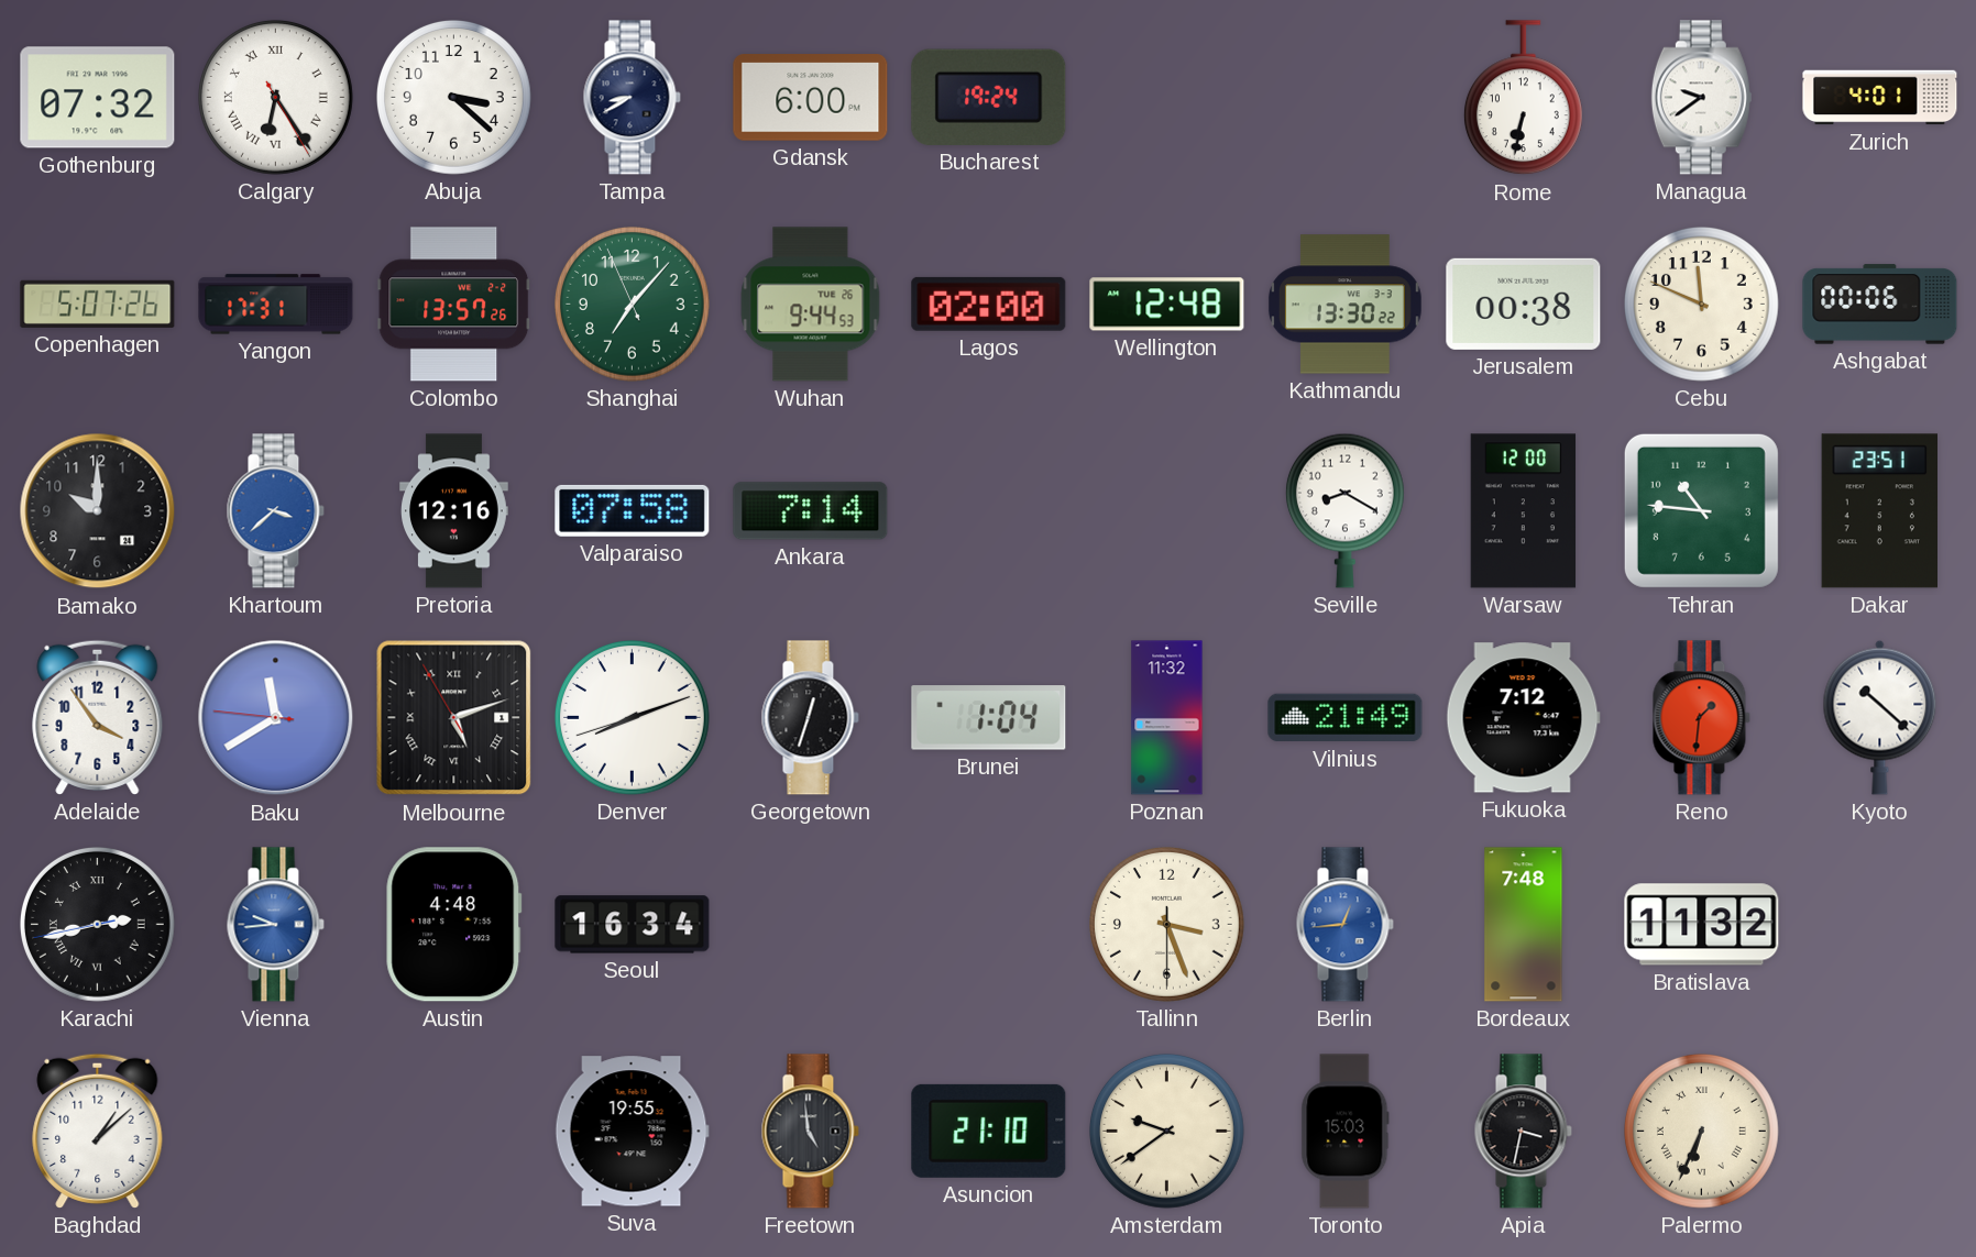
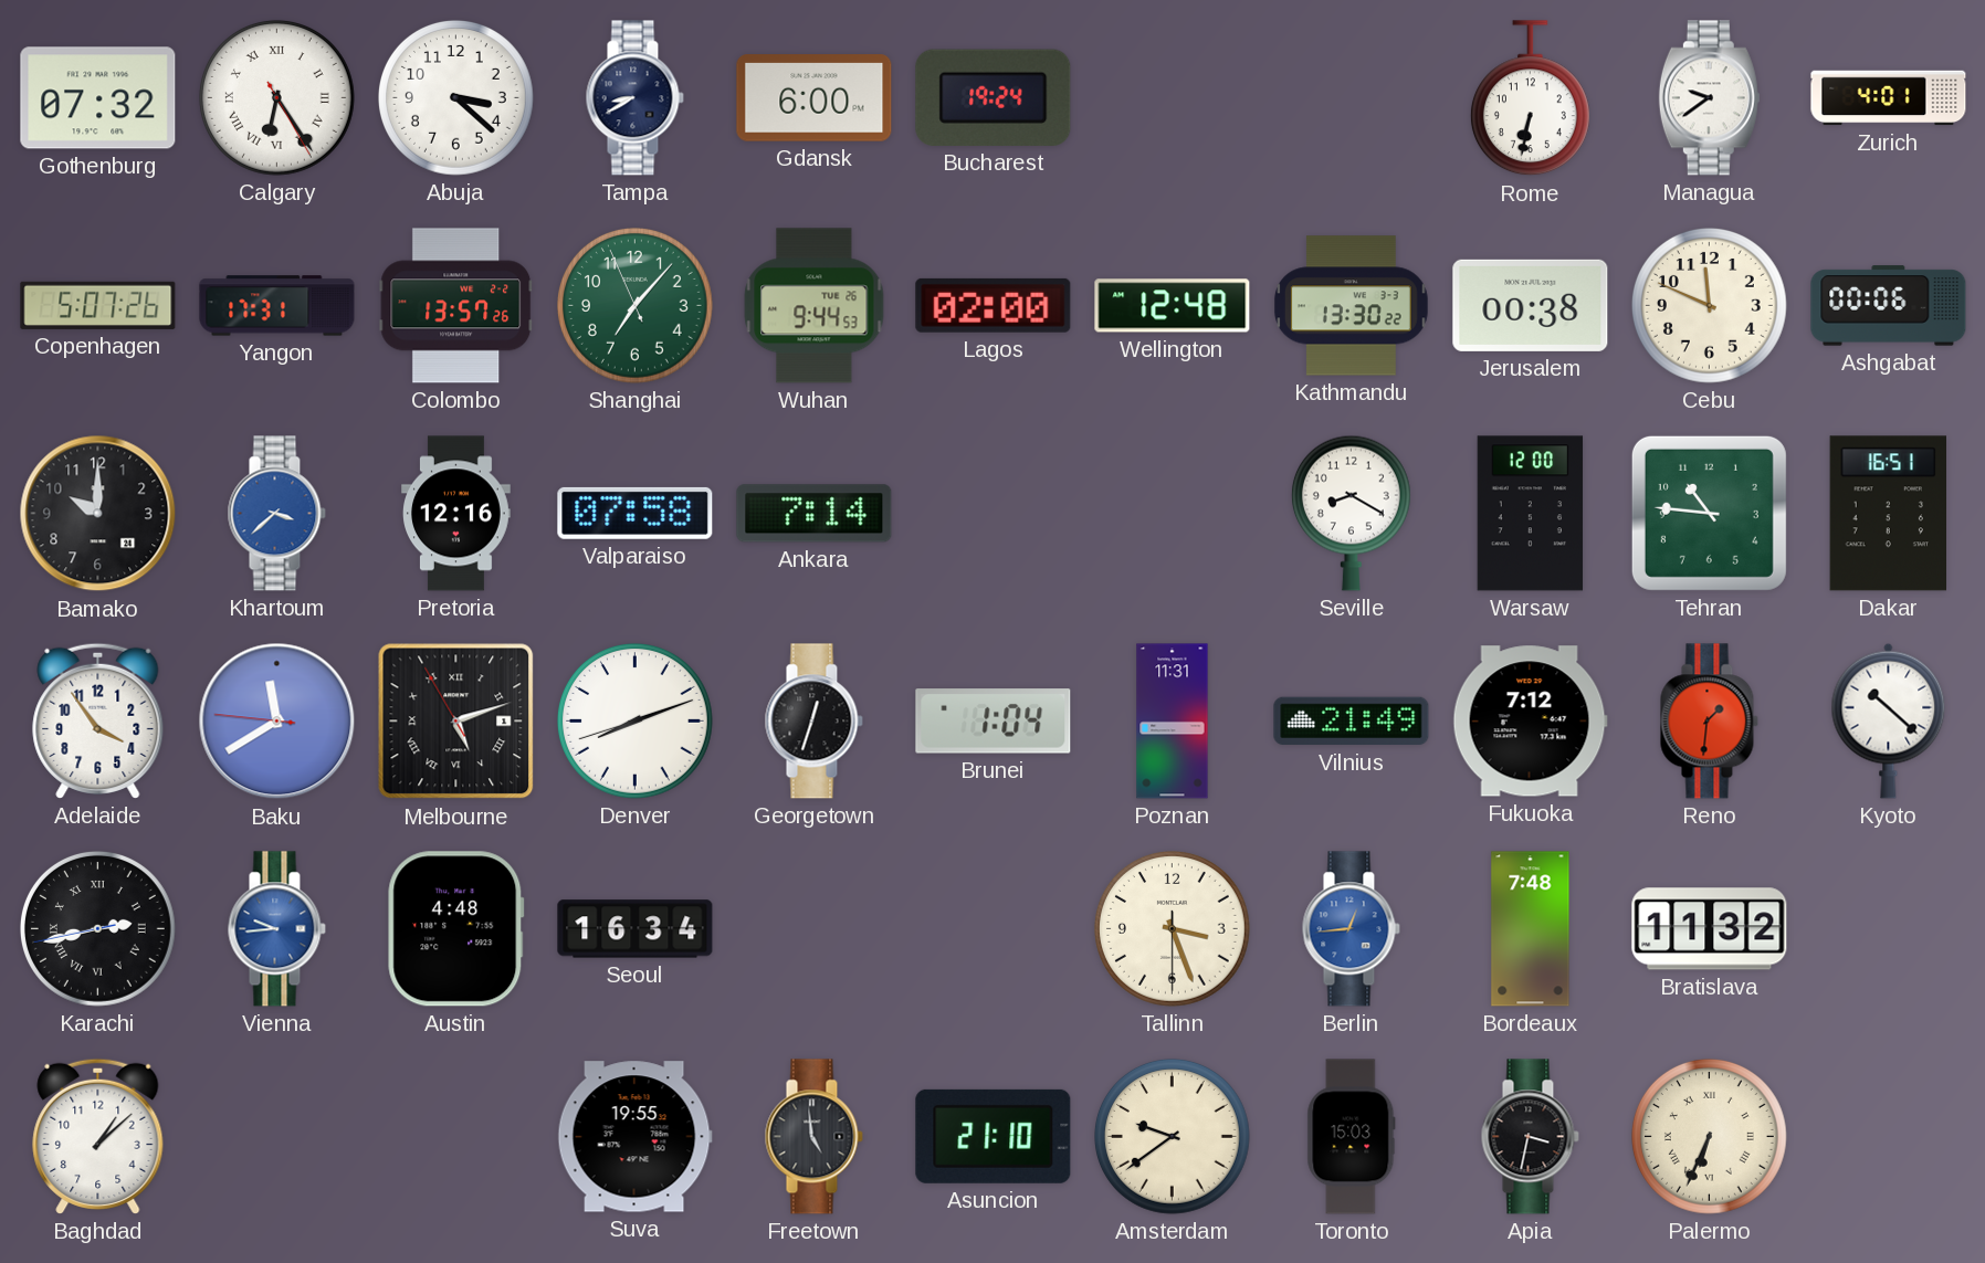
Dakar: 23:51 -> 16:51 (1888, 514)
Poznan: 11:32 -> 11:31 (1173, 722)
